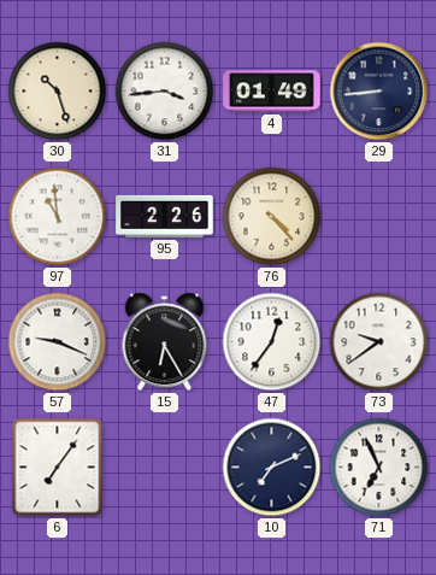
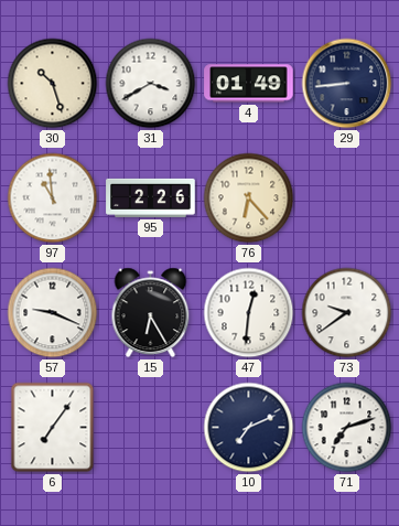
31: 3:44 -> 3:40 (151, 84)
76: 4:23 -> 6:23 (249, 198)
47: 12:36 -> 12:31 (249, 313)
71: 6:56 -> 7:12 (347, 428)
